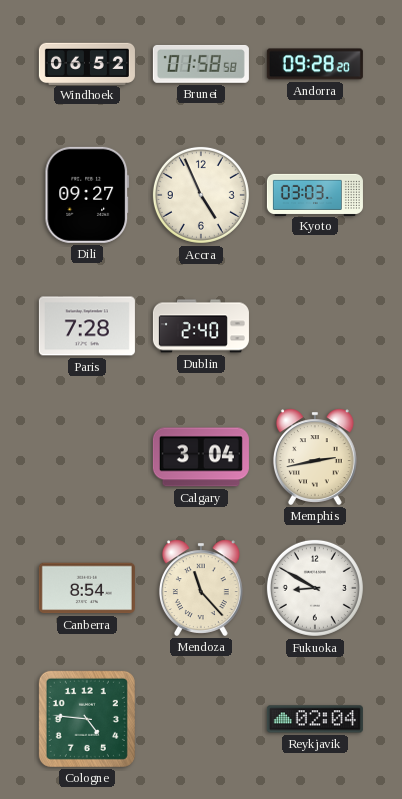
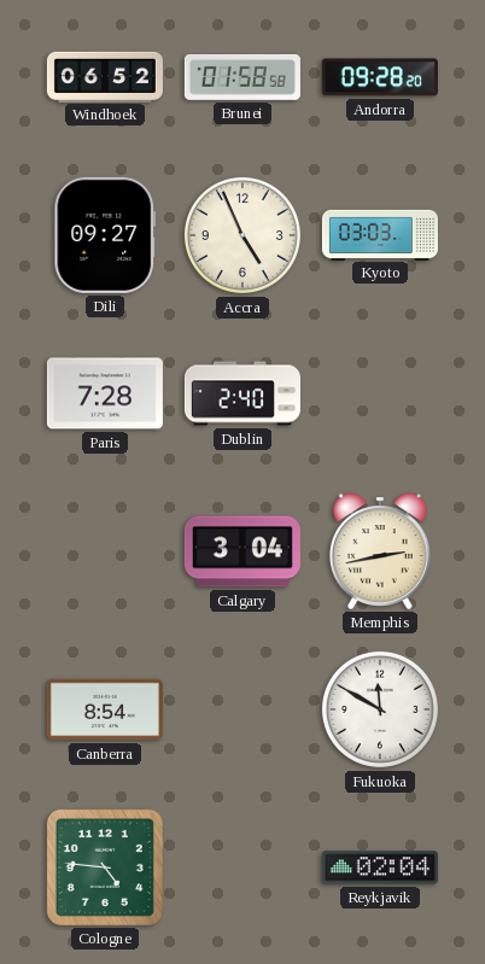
Mendoza: 11:23 -> none (201, 588)
Fukuoka: 8:50 -> 11:50 (380, 709)
